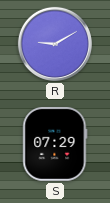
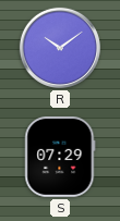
R: 9:10 -> 10:09 (60, 48)
